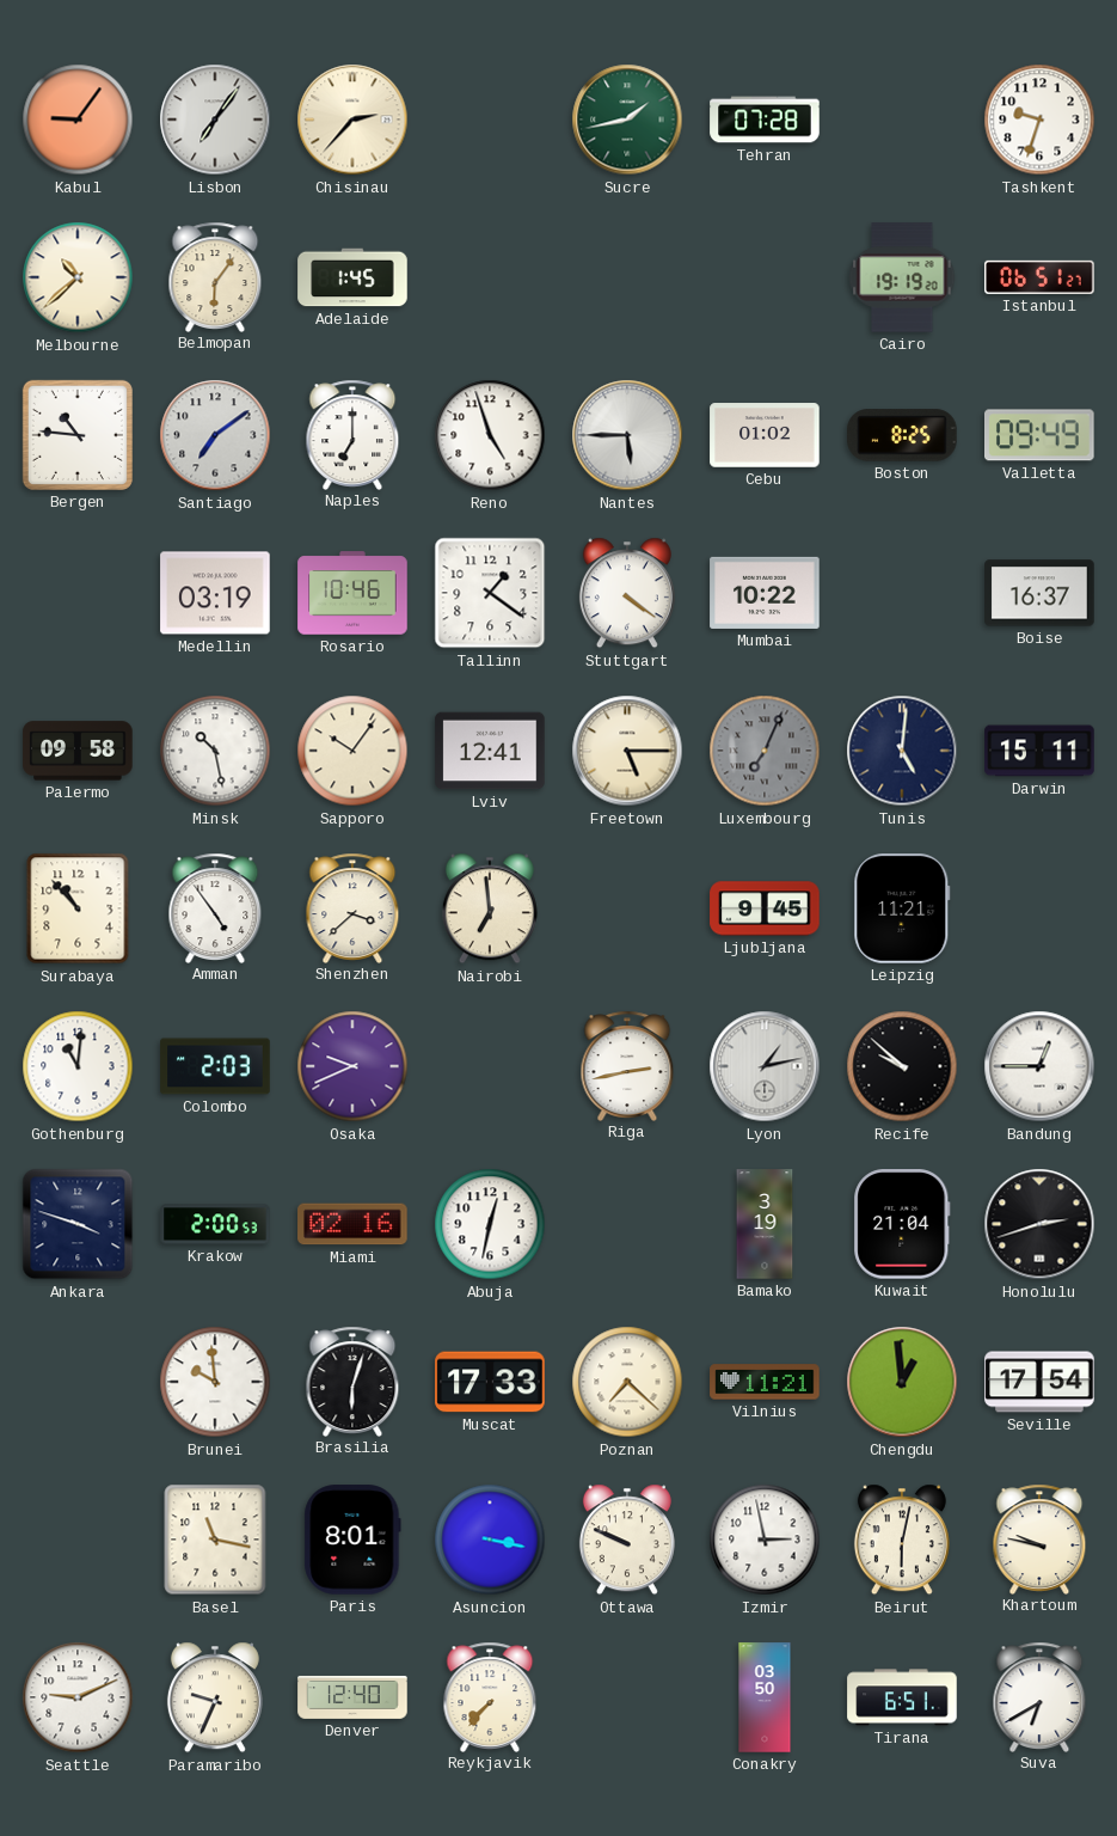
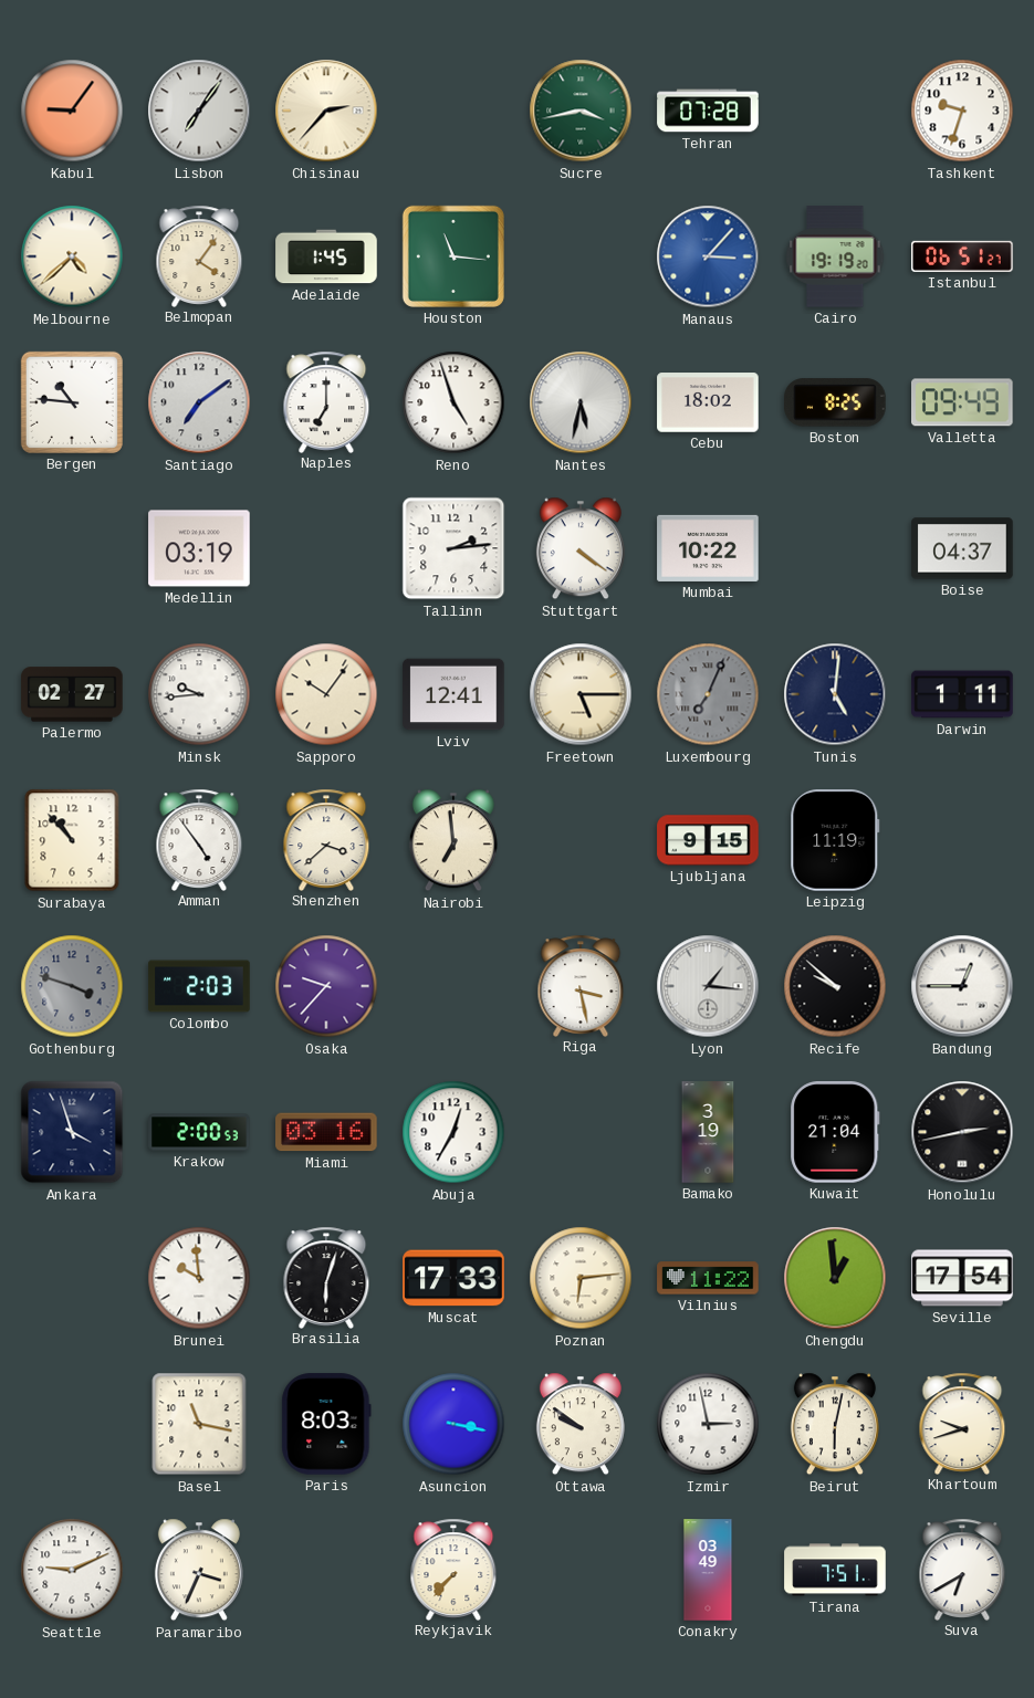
Sucre: 1:43 -> 3:43 (581, 111)
Melbourne: 10:38 -> 4:38 (72, 256)
Belmopan: 6:06 -> 4:06 (199, 255)
Houston: none -> 11:16 (453, 256)
Manaus: none -> 3:07 (708, 256)
Nantes: 5:45 -> 5:32 (581, 402)
Cebu: 01:02 -> 18:02 (708, 402)
Rosario: 10:46 -> none (352, 593)
Tallinn: 1:21 -> 2:14 (453, 548)
Boise: 16:37 -> 04:37 (962, 548)
Palermo: 09:58 -> 02:27 (72, 694)
Minsk: 10:28 -> 9:44 (199, 694)
Darwin: 15:11 -> 1:11 (962, 694)
Ljubljana: 9:45 -> 9:15 (708, 840)
Leipzig: 11:21 -> 11:19 (835, 840)
Gothenburg: 11:01 -> 3:48 (72, 986)
Gothenburg dial: white -> grey (72, 986)
Osaka: 9:41 -> 9:37 (326, 986)
Riga: 2:43 -> 3:28 (581, 985)
Lyon: 1:13 -> 1:16 (708, 986)
Ankara: 3:48 -> 3:57 (72, 1132)
Miami: 02:16 -> 03:16 (326, 1132)
Abuja: 12:32 -> 12:35 (453, 1132)
Honolulu: 2:42 -> 2:43 (962, 1132)
Poznan: 7:22 -> 6:14 (581, 1278)
Vilnius: 11:21 -> 11:22 (708, 1278)
Paris: 8:01 -> 8:03 (326, 1424)
Ottawa: 9:49 -> 9:51 (581, 1424)
Khartoum: 9:47 -> 9:42 (962, 1423)
Paramaribo: 9:34 -> 3:34 (199, 1570)
Denver: 12:40 -> none (352, 1697)
Conakry: 03:50 -> 03:49 (708, 1570)
Tirana: 6:51 -> 7:51 (835, 1570)
